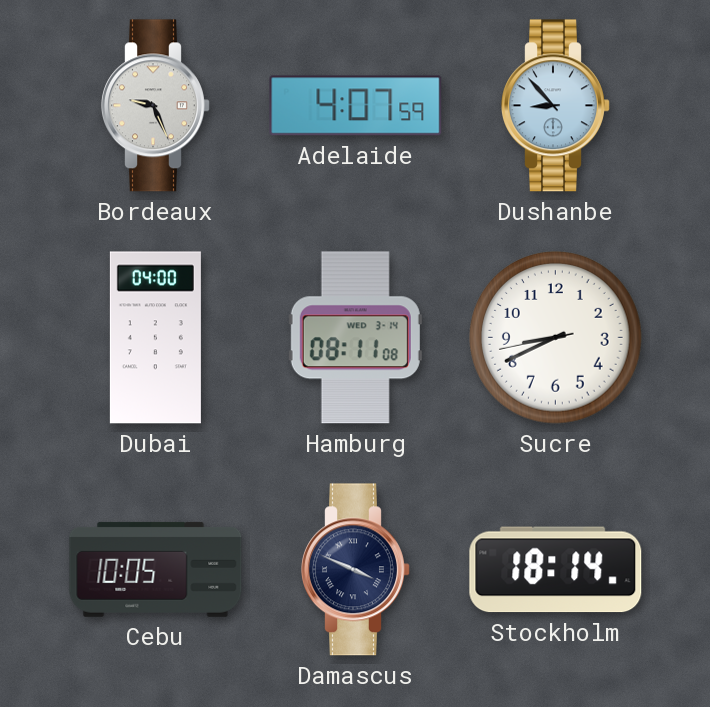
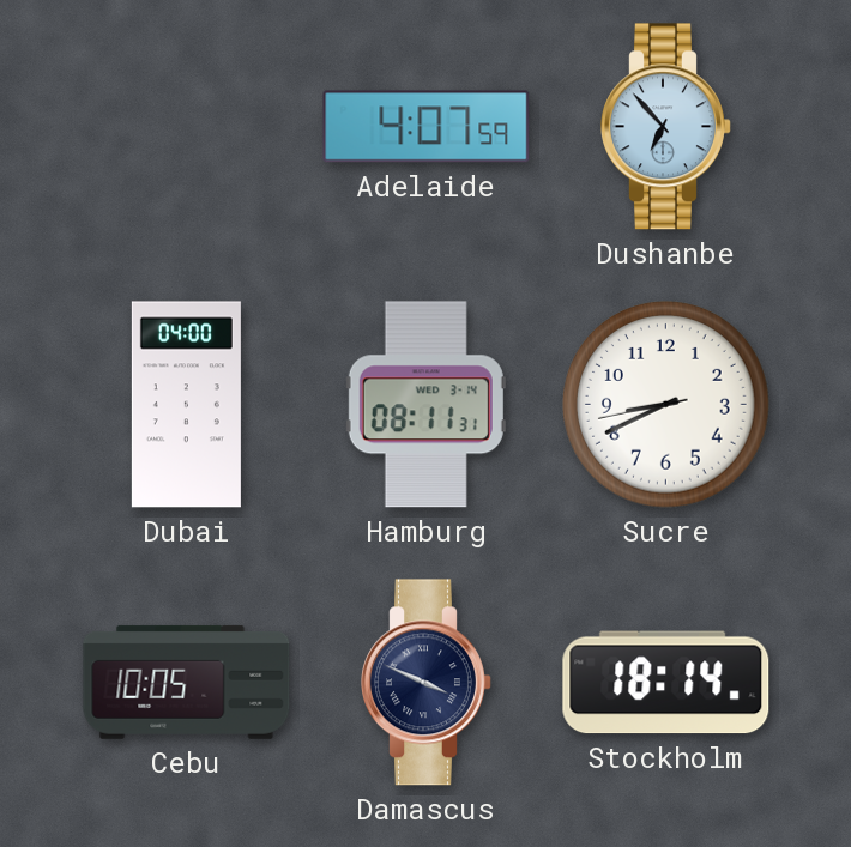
Bordeaux: 9:26 -> none (156, 106)
Dushanbe: 8:53 -> 6:53 (666, 127)
Hamburg: 08:11:08 -> 08:11:31 (425, 405)
